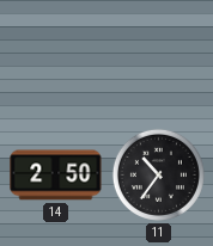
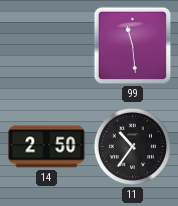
99: none -> 11:29 (133, 46)
